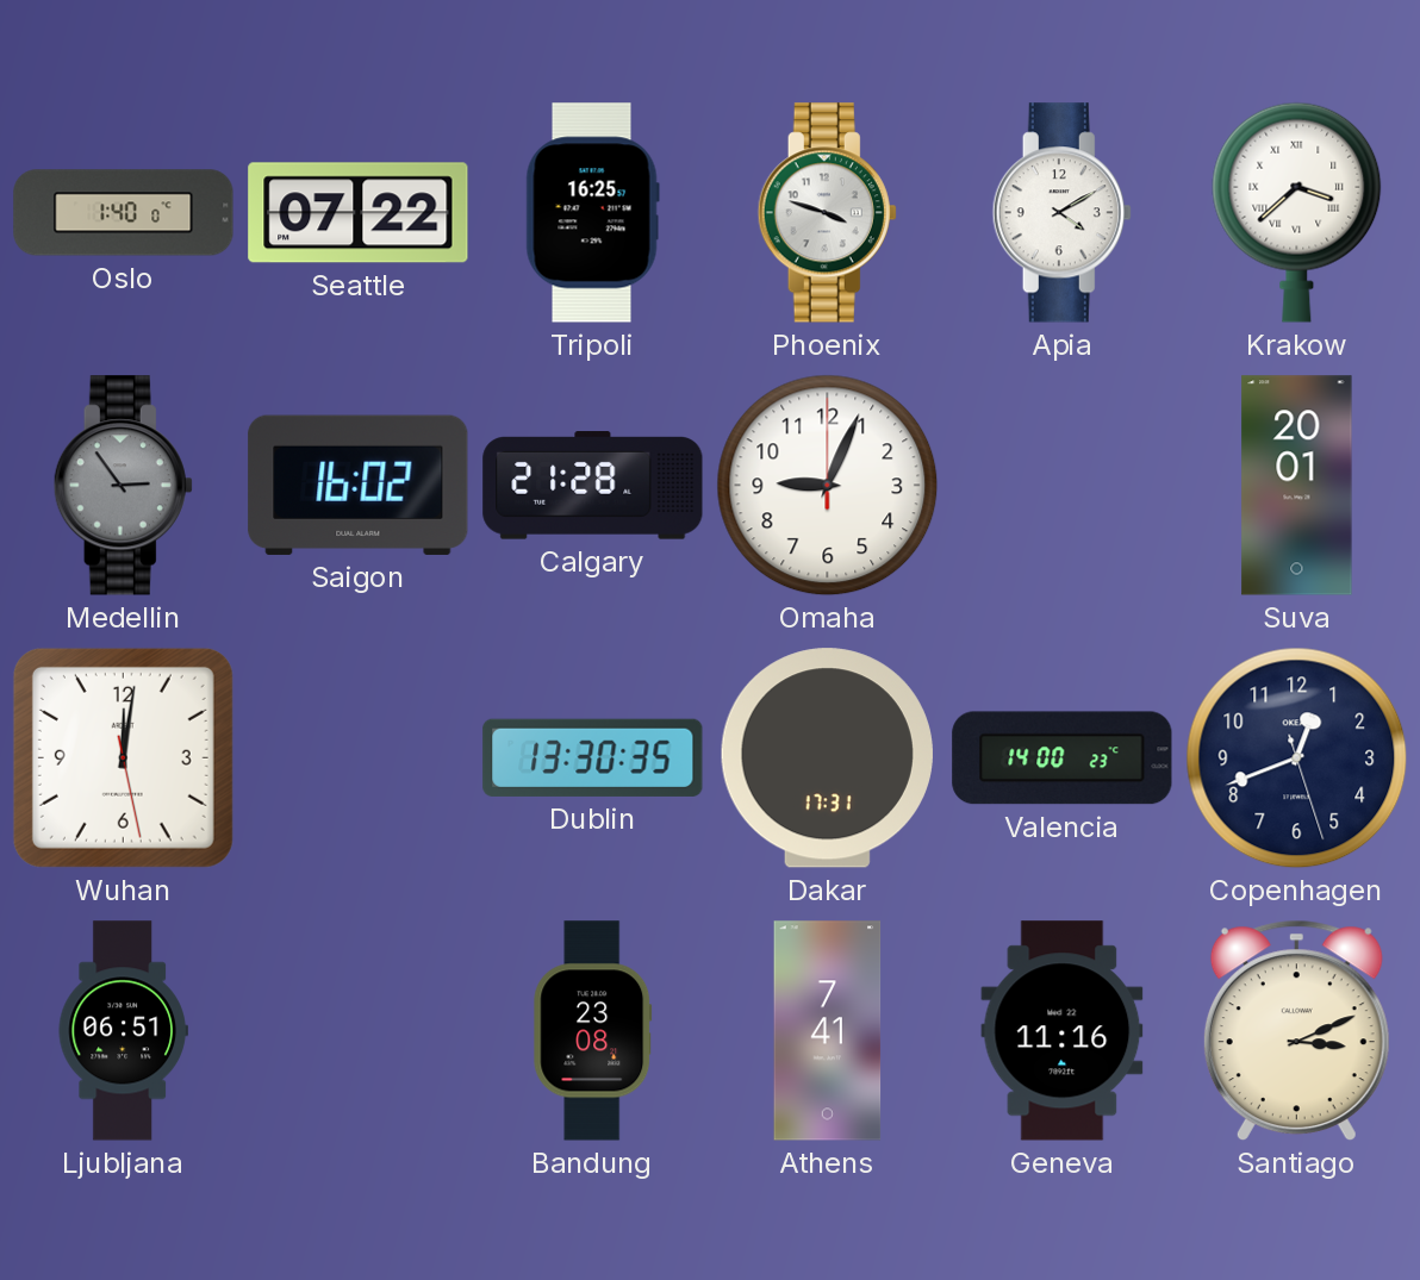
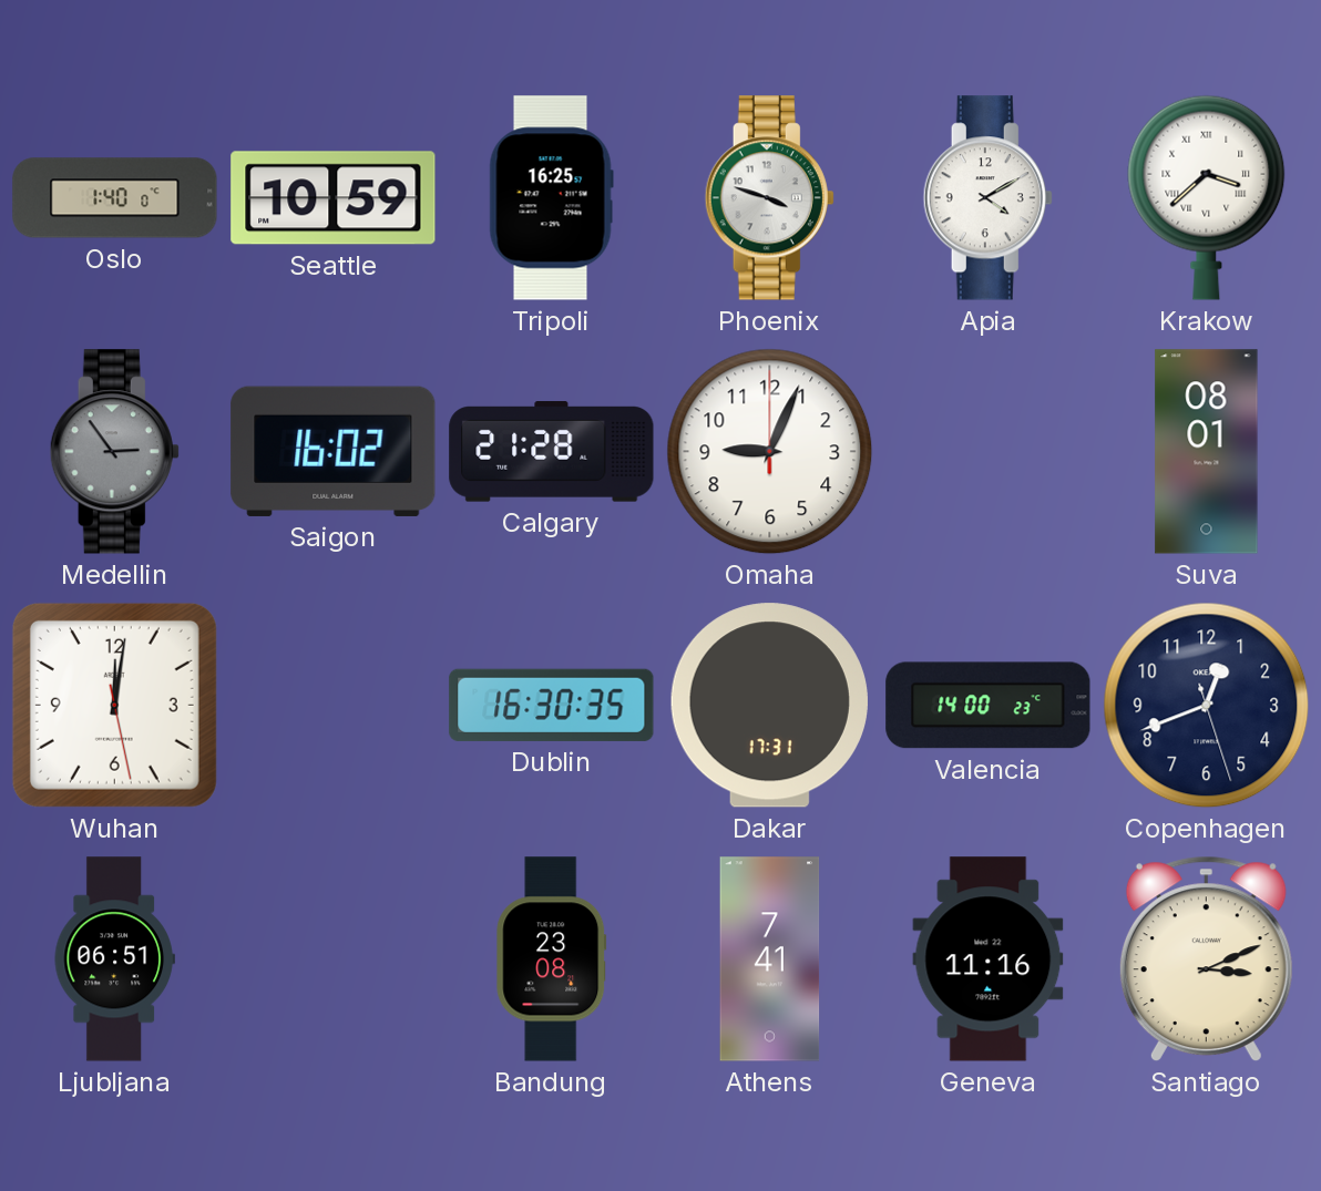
Seattle: 07:22 -> 10:59 (334, 198)
Suva: 20:01 -> 08:01 (1207, 452)
Dublin: 13:30 -> 16:30 (552, 705)
